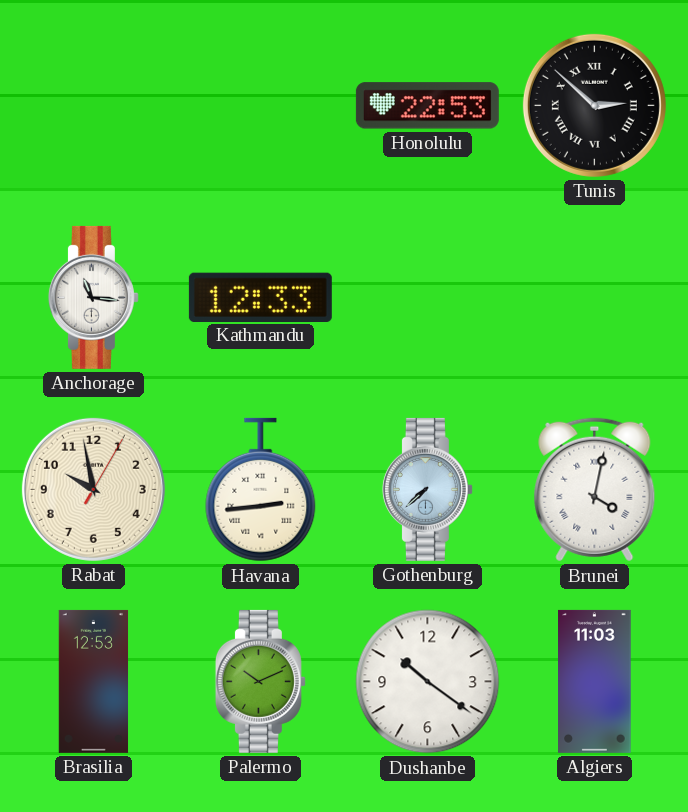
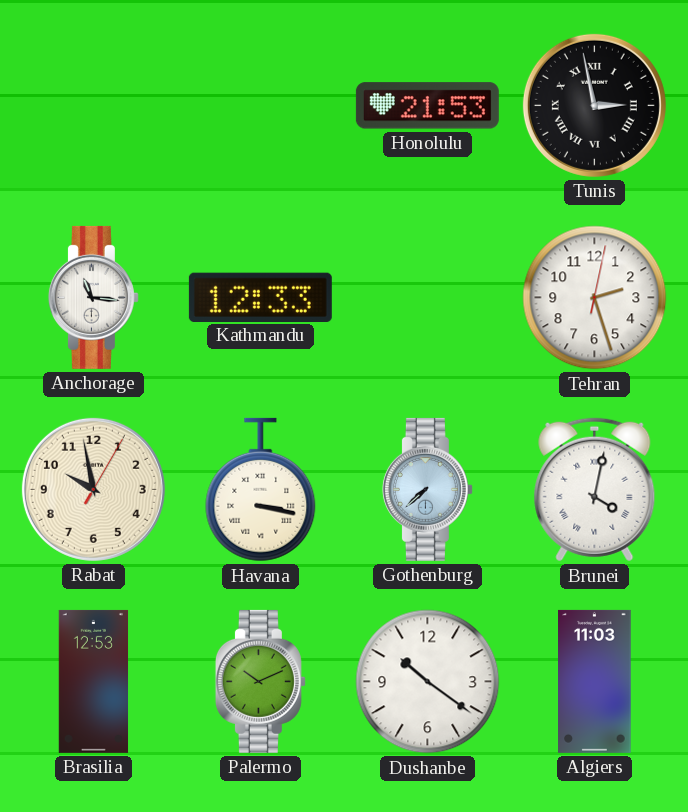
Honolulu: 22:53 -> 21:53 (427, 106)
Tunis: 2:52 -> 2:58 (594, 105)
Tehran: none -> 2:27 (595, 298)
Havana: 2:44 -> 3:17 (261, 490)
